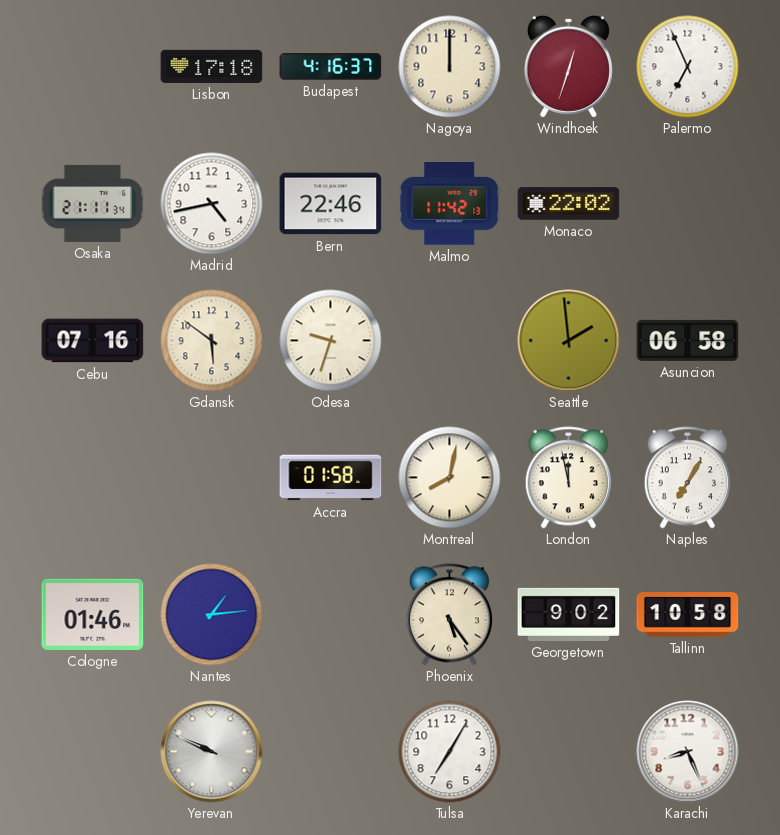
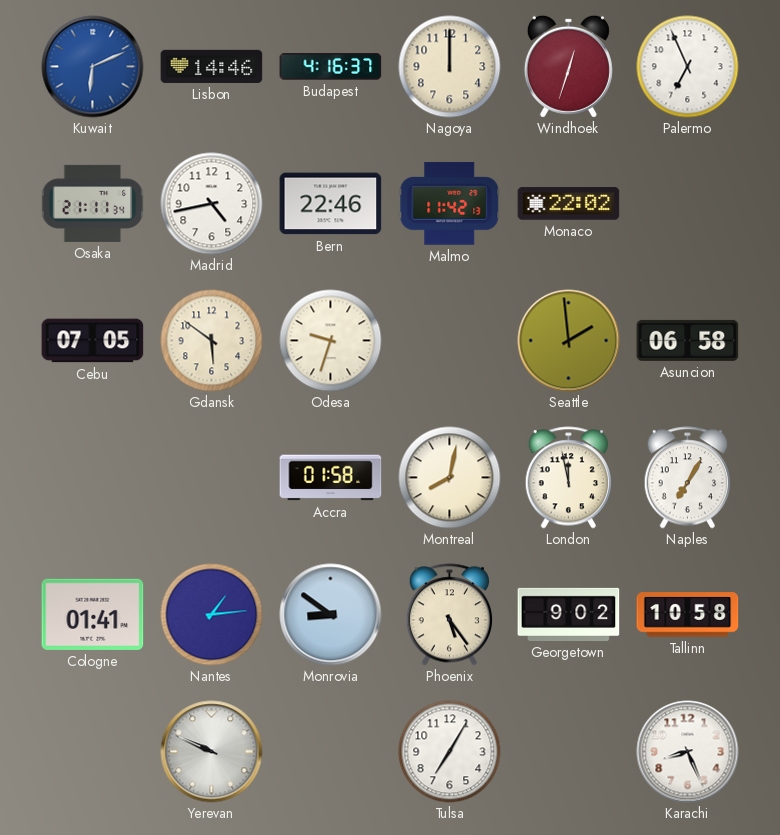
Kuwait: none -> 6:11 (93, 67)
Lisbon: 17:18 -> 14:46 (212, 66)
Cebu: 07:16 -> 07:05 (93, 341)
Cologne: 01:46 -> 01:41 (93, 614)
Monrovia: none -> 8:51 (331, 615)
